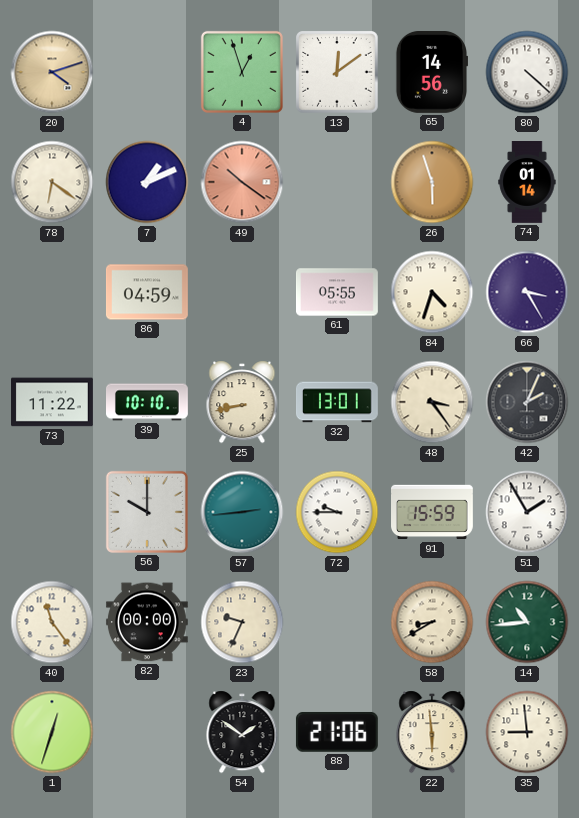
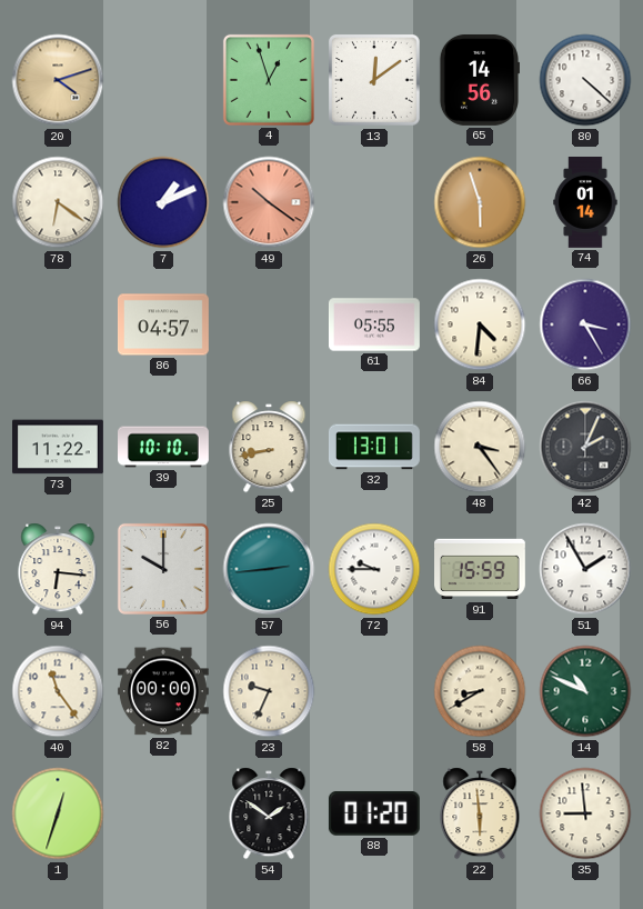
86: 04:59 -> 04:57 (163, 324)
84: 4:33 -> 4:31 (480, 324)
94: none -> 6:16 (58, 569)
14: 10:44 -> 10:49 (585, 691)
88: 21:06 -> 01:20 (374, 813)
